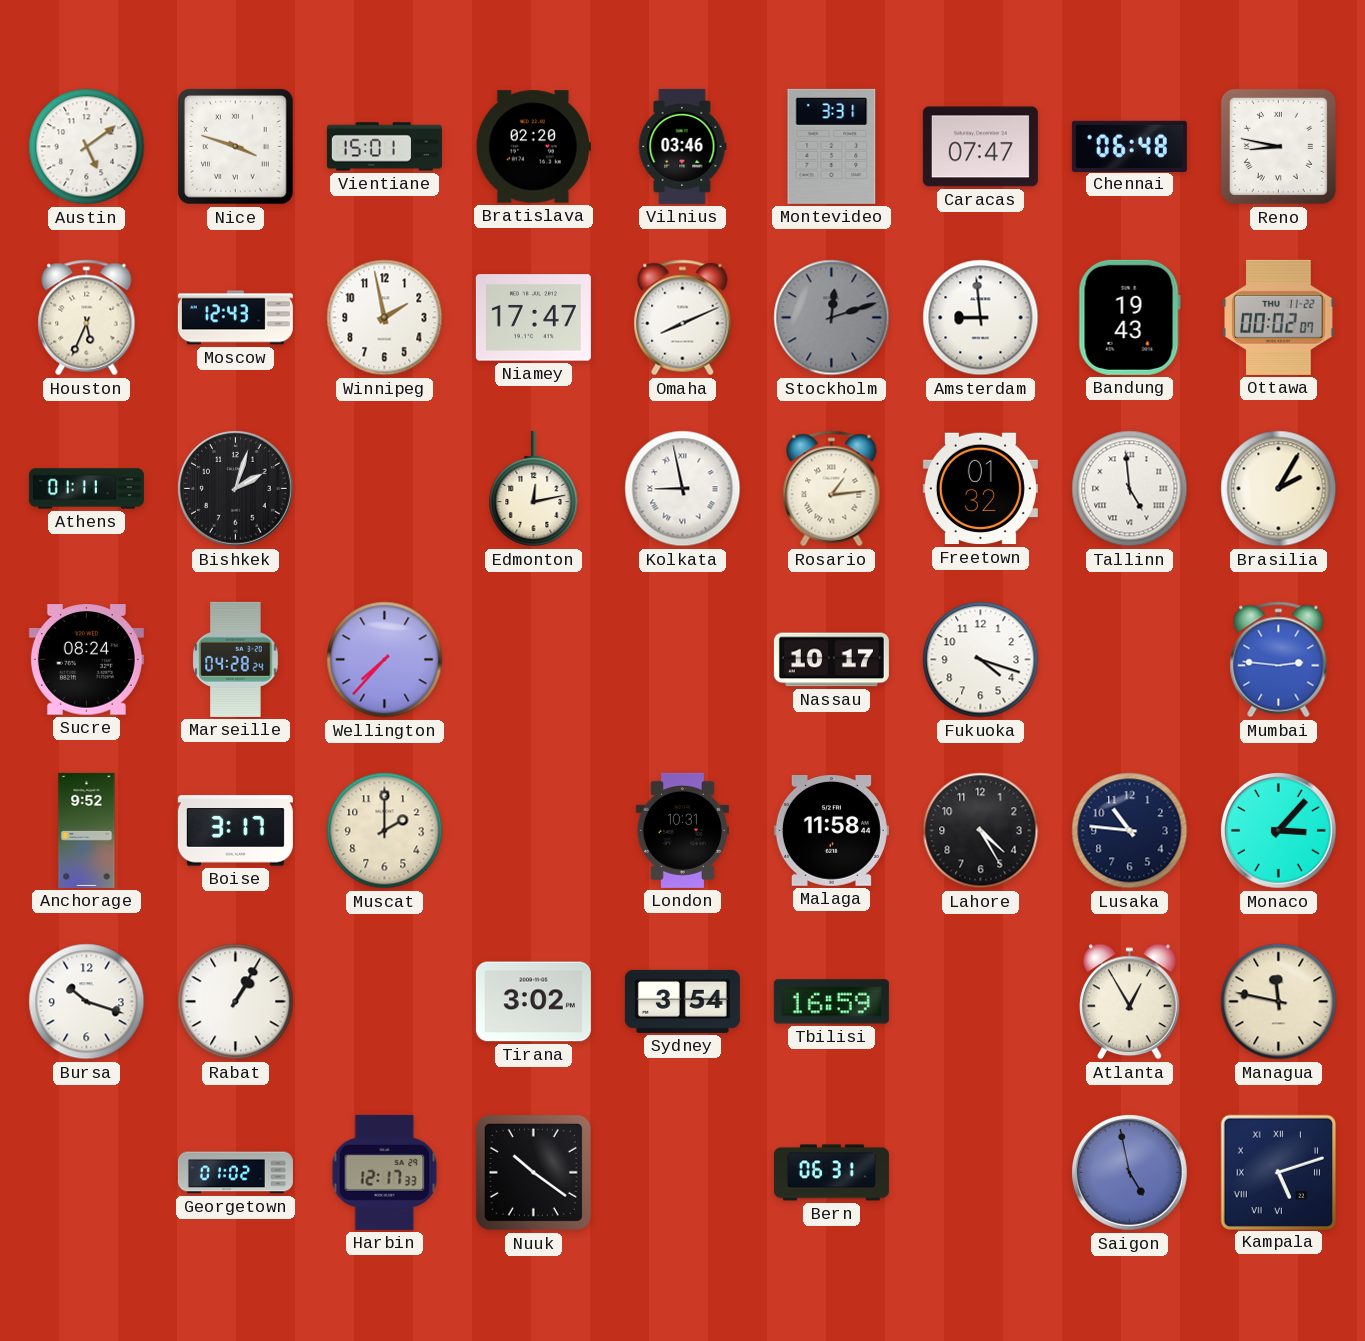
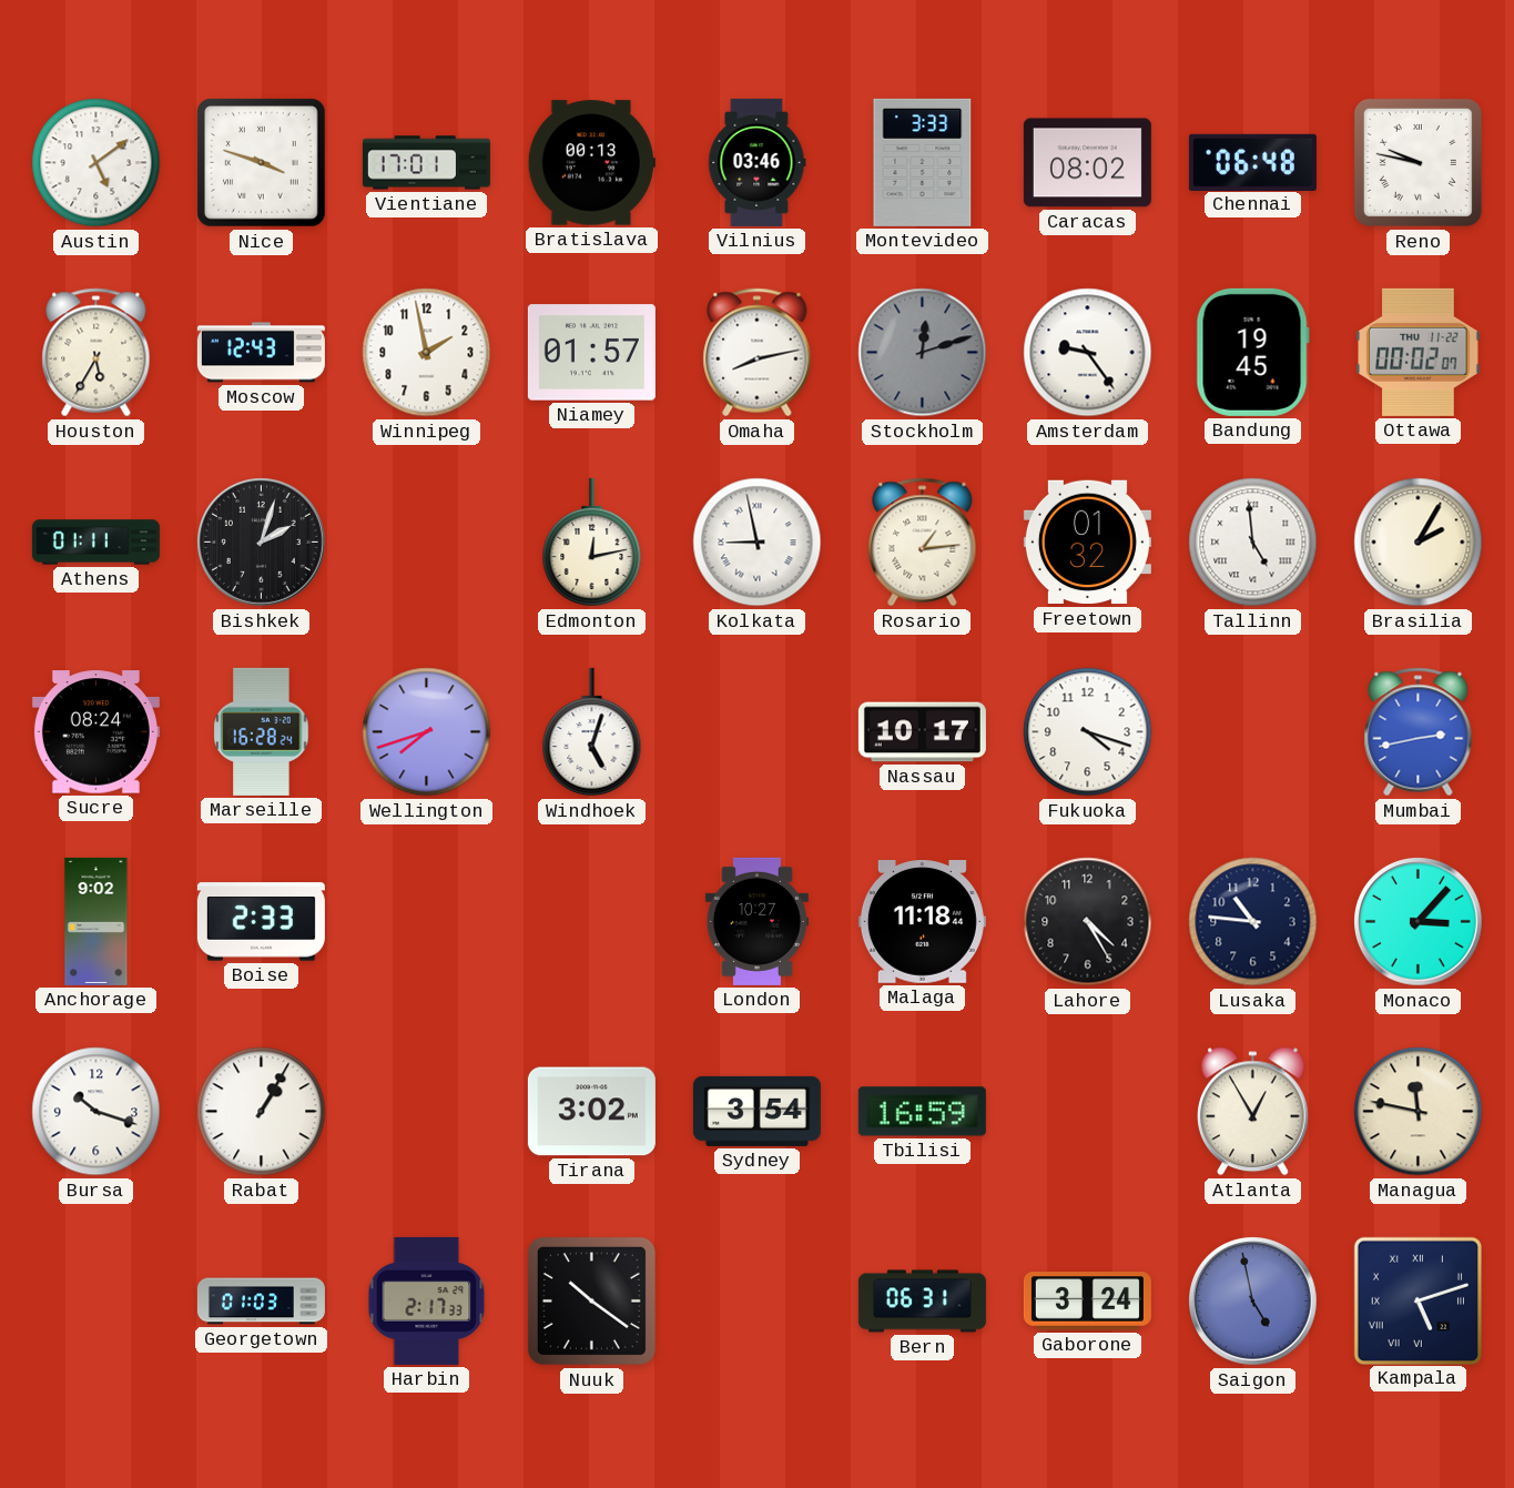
Vientiane: 15:01 -> 17:01 (426, 163)
Bratislava: 02:20 -> 00:13 (591, 163)
Montevideo: 3:31 -> 3:33 (923, 162)
Caracas: 07:47 -> 08:02 (1087, 163)
Reno: 8:47 -> 9:47 (1418, 162)
Houston: 5:34 -> 5:35 (96, 353)
Niamey: 17:47 -> 01:57 (591, 353)
Omaha: 8:11 -> 8:13 (758, 353)
Amsterdam: 8:59 -> 9:24 (1088, 353)
Bandung: 19:43 -> 19:45 (1252, 352)
Marseille: 04:28 -> 16:28 (262, 731)
Wellington: 7:37 -> 7:42 (427, 732)
Windhoek: none -> 5:03 (592, 732)
Mumbai: 2:46 -> 2:43 (1419, 732)
Anchorage: 9:52 -> 9:02 (96, 921)
Boise: 3:17 -> 2:33 (261, 922)
Muscat: 2:00 -> none (385, 831)
London: 10:31 -> 10:27 (756, 921)
Malaga: 11:58 -> 11:18 (922, 922)
Georgetown: 01:02 -> 01:03 (261, 1302)
Harbin: 12:17 -> 2:17 (427, 1300)
Gaborone: none -> 3:24 (1087, 1302)
